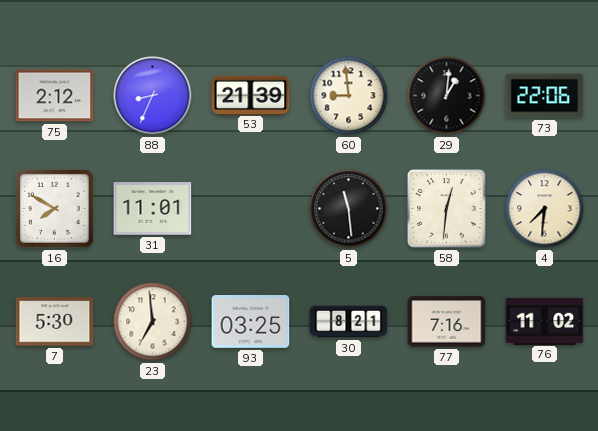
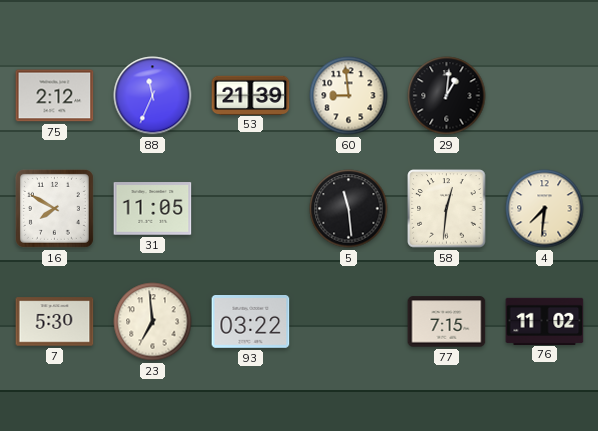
88: 8:34 -> 11:34 (153, 96)
73: 22:06 -> none (545, 96)
31: 11:01 -> 11:05 (153, 209)
93: 03:25 -> 03:22 (251, 322)
30: 8:21 -> none (349, 322)
77: 7:16 -> 7:15 (447, 322)
